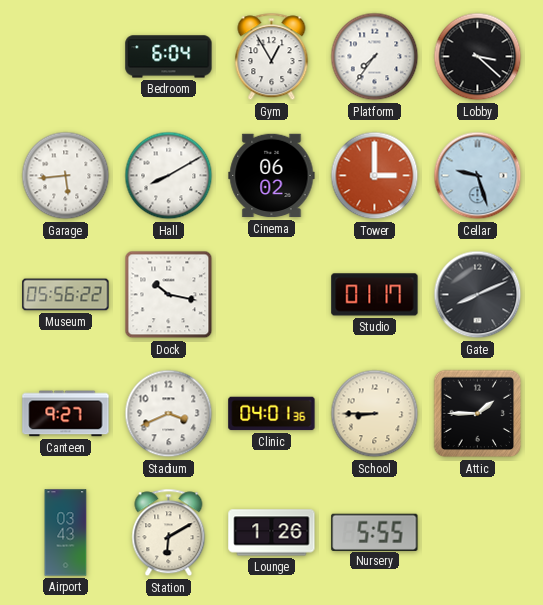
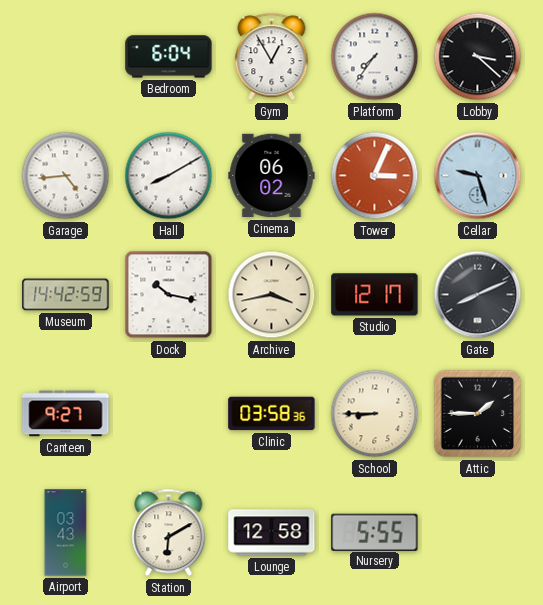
Garage: 5:44 -> 4:44 (66, 176)
Tower: 3:00 -> 3:04 (375, 176)
Museum: 05:56 -> 14:42 (66, 295)
Archive: none -> 3:43 (272, 295)
Studio: 01:17 -> 12:17 (375, 295)
Stadium: 3:41 -> none (169, 414)
Clinic: 04:01 -> 03:58 (272, 414)
Lounge: 1:26 -> 12:58 (272, 533)
